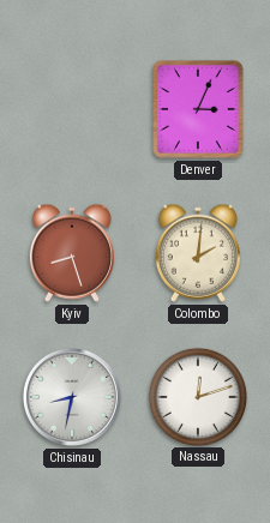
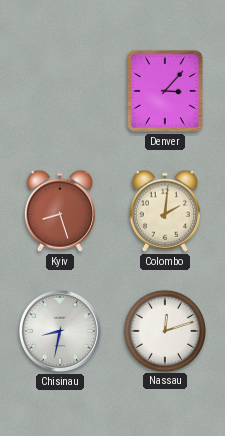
Denver: 3:04 -> 3:07 (165, 91)
